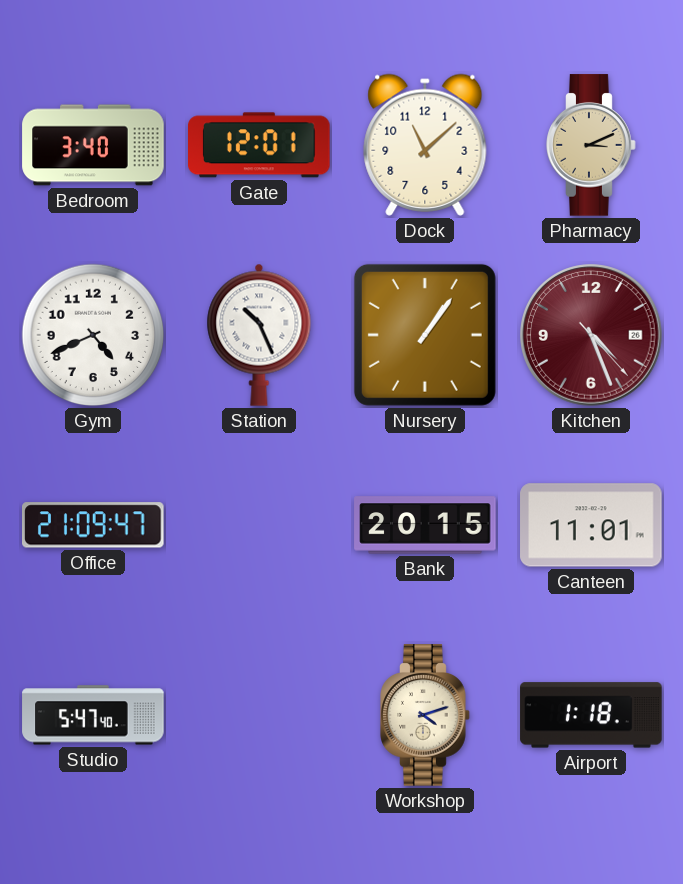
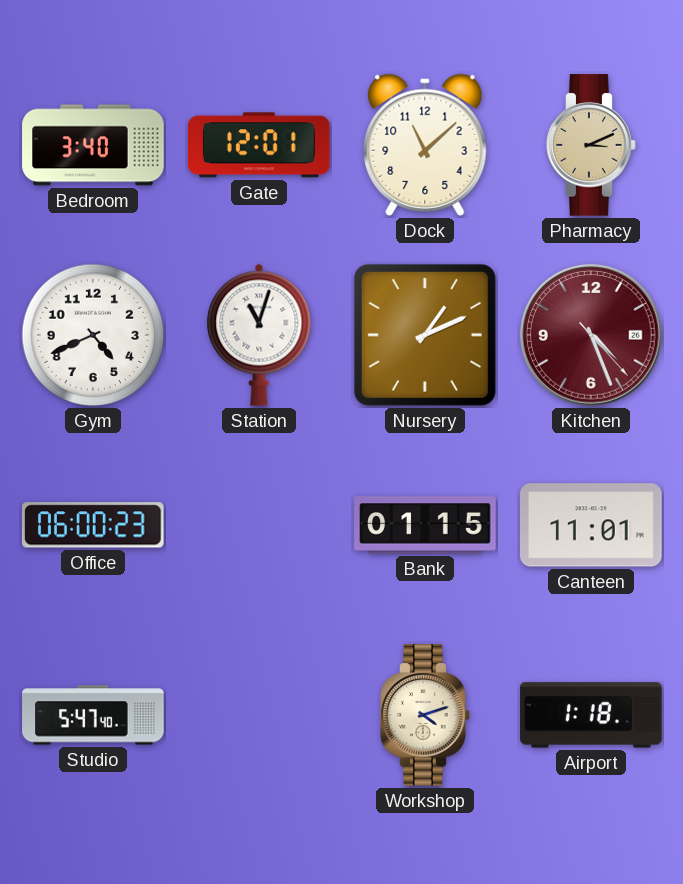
Station: 10:26 -> 11:03 (259, 335)
Nursery: 1:06 -> 1:11 (425, 335)
Office: 21:09 -> 06:00 (93, 525)
Bank: 20:15 -> 01:15 (425, 525)
